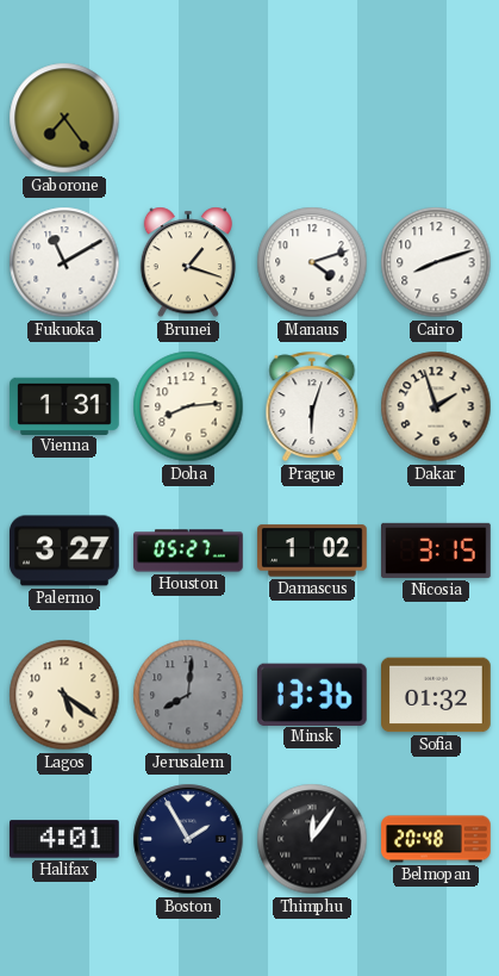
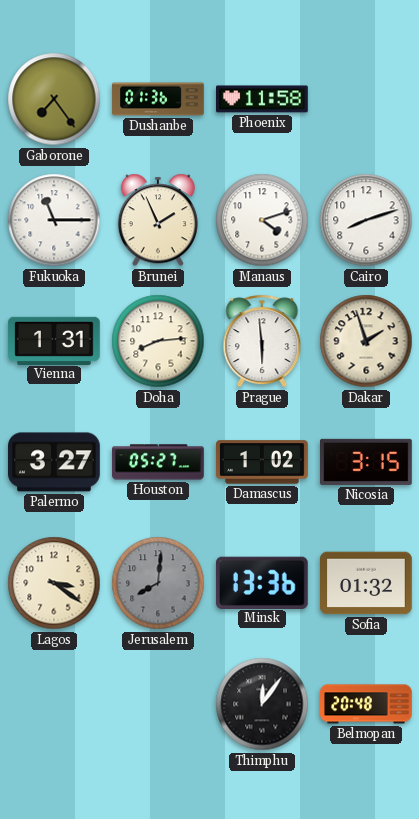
Dushanbe: none -> 01:36 (158, 99)
Phoenix: none -> 11:58 (263, 99)
Fukuoka: 11:10 -> 11:15 (54, 220)
Brunei: 1:18 -> 1:56 (158, 220)
Prague: 6:03 -> 5:59 (262, 341)
Lagos: 5:21 -> 3:21 (54, 583)
Halifax: 4:01 -> none (66, 839)
Boston: 1:55 -> none (188, 839)
